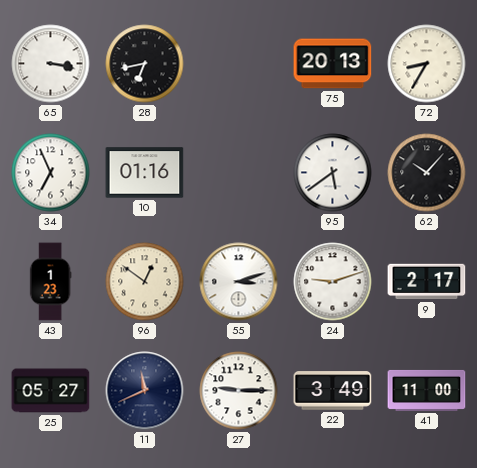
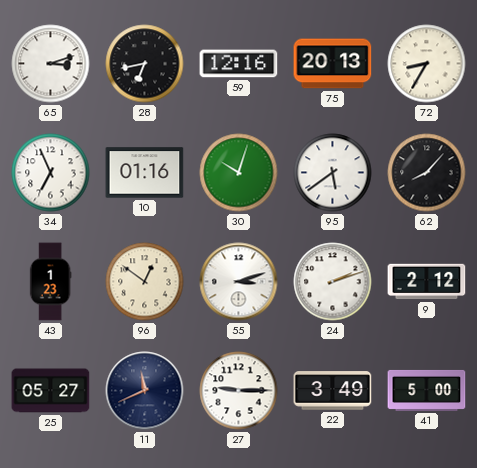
65: 3:17 -> 3:12 (51, 64)
59: none -> 12:16 (239, 64)
30: none -> 10:03 (239, 173)
62: 10:07 -> 8:07 (427, 173)
24: 9:12 -> 2:12 (333, 282)
9: 2:17 -> 2:12 (427, 282)
41: 11:00 -> 5:00 (427, 390)
